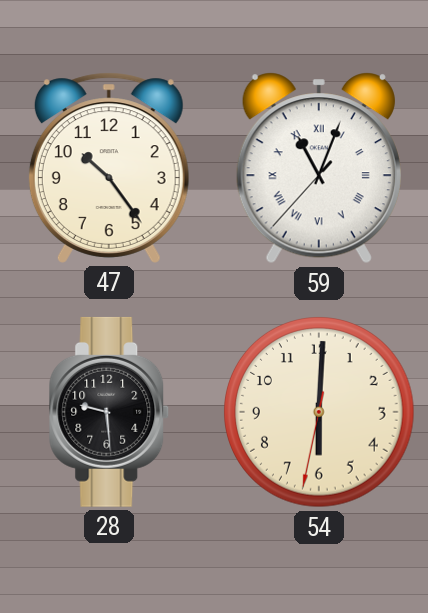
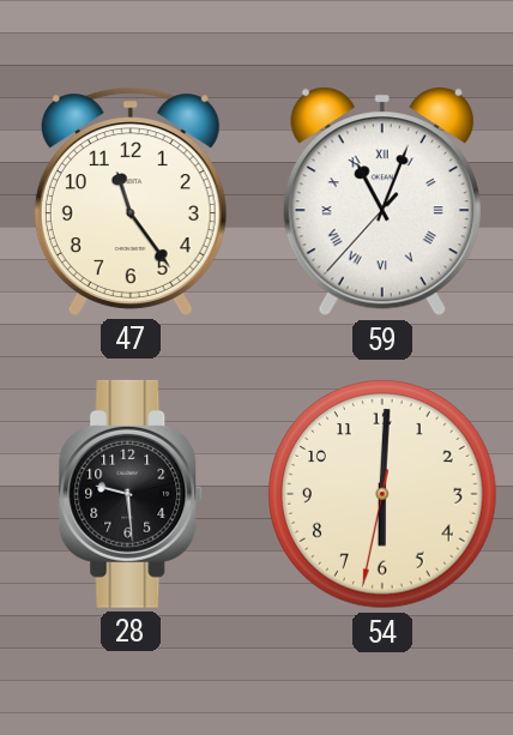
47: 10:24 -> 11:24 (131, 201)
